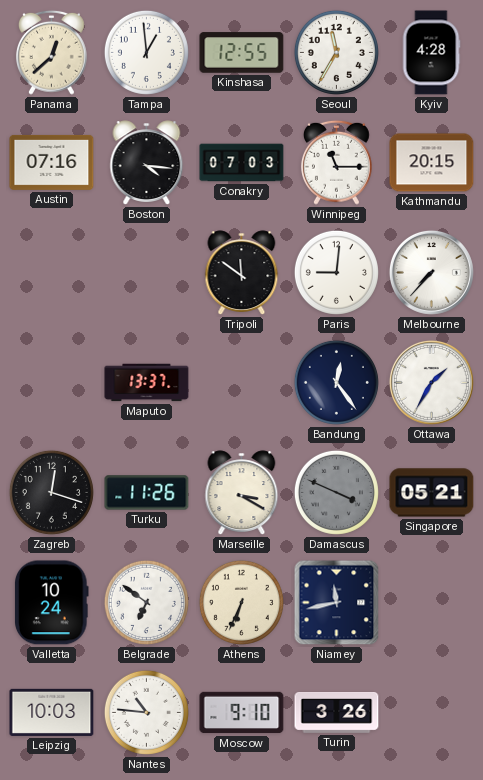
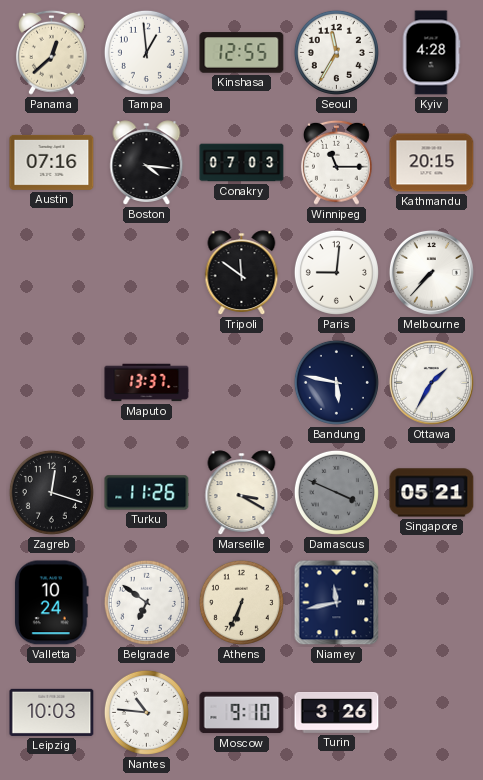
Bandung: 12:24 -> 5:47 (336, 382)
